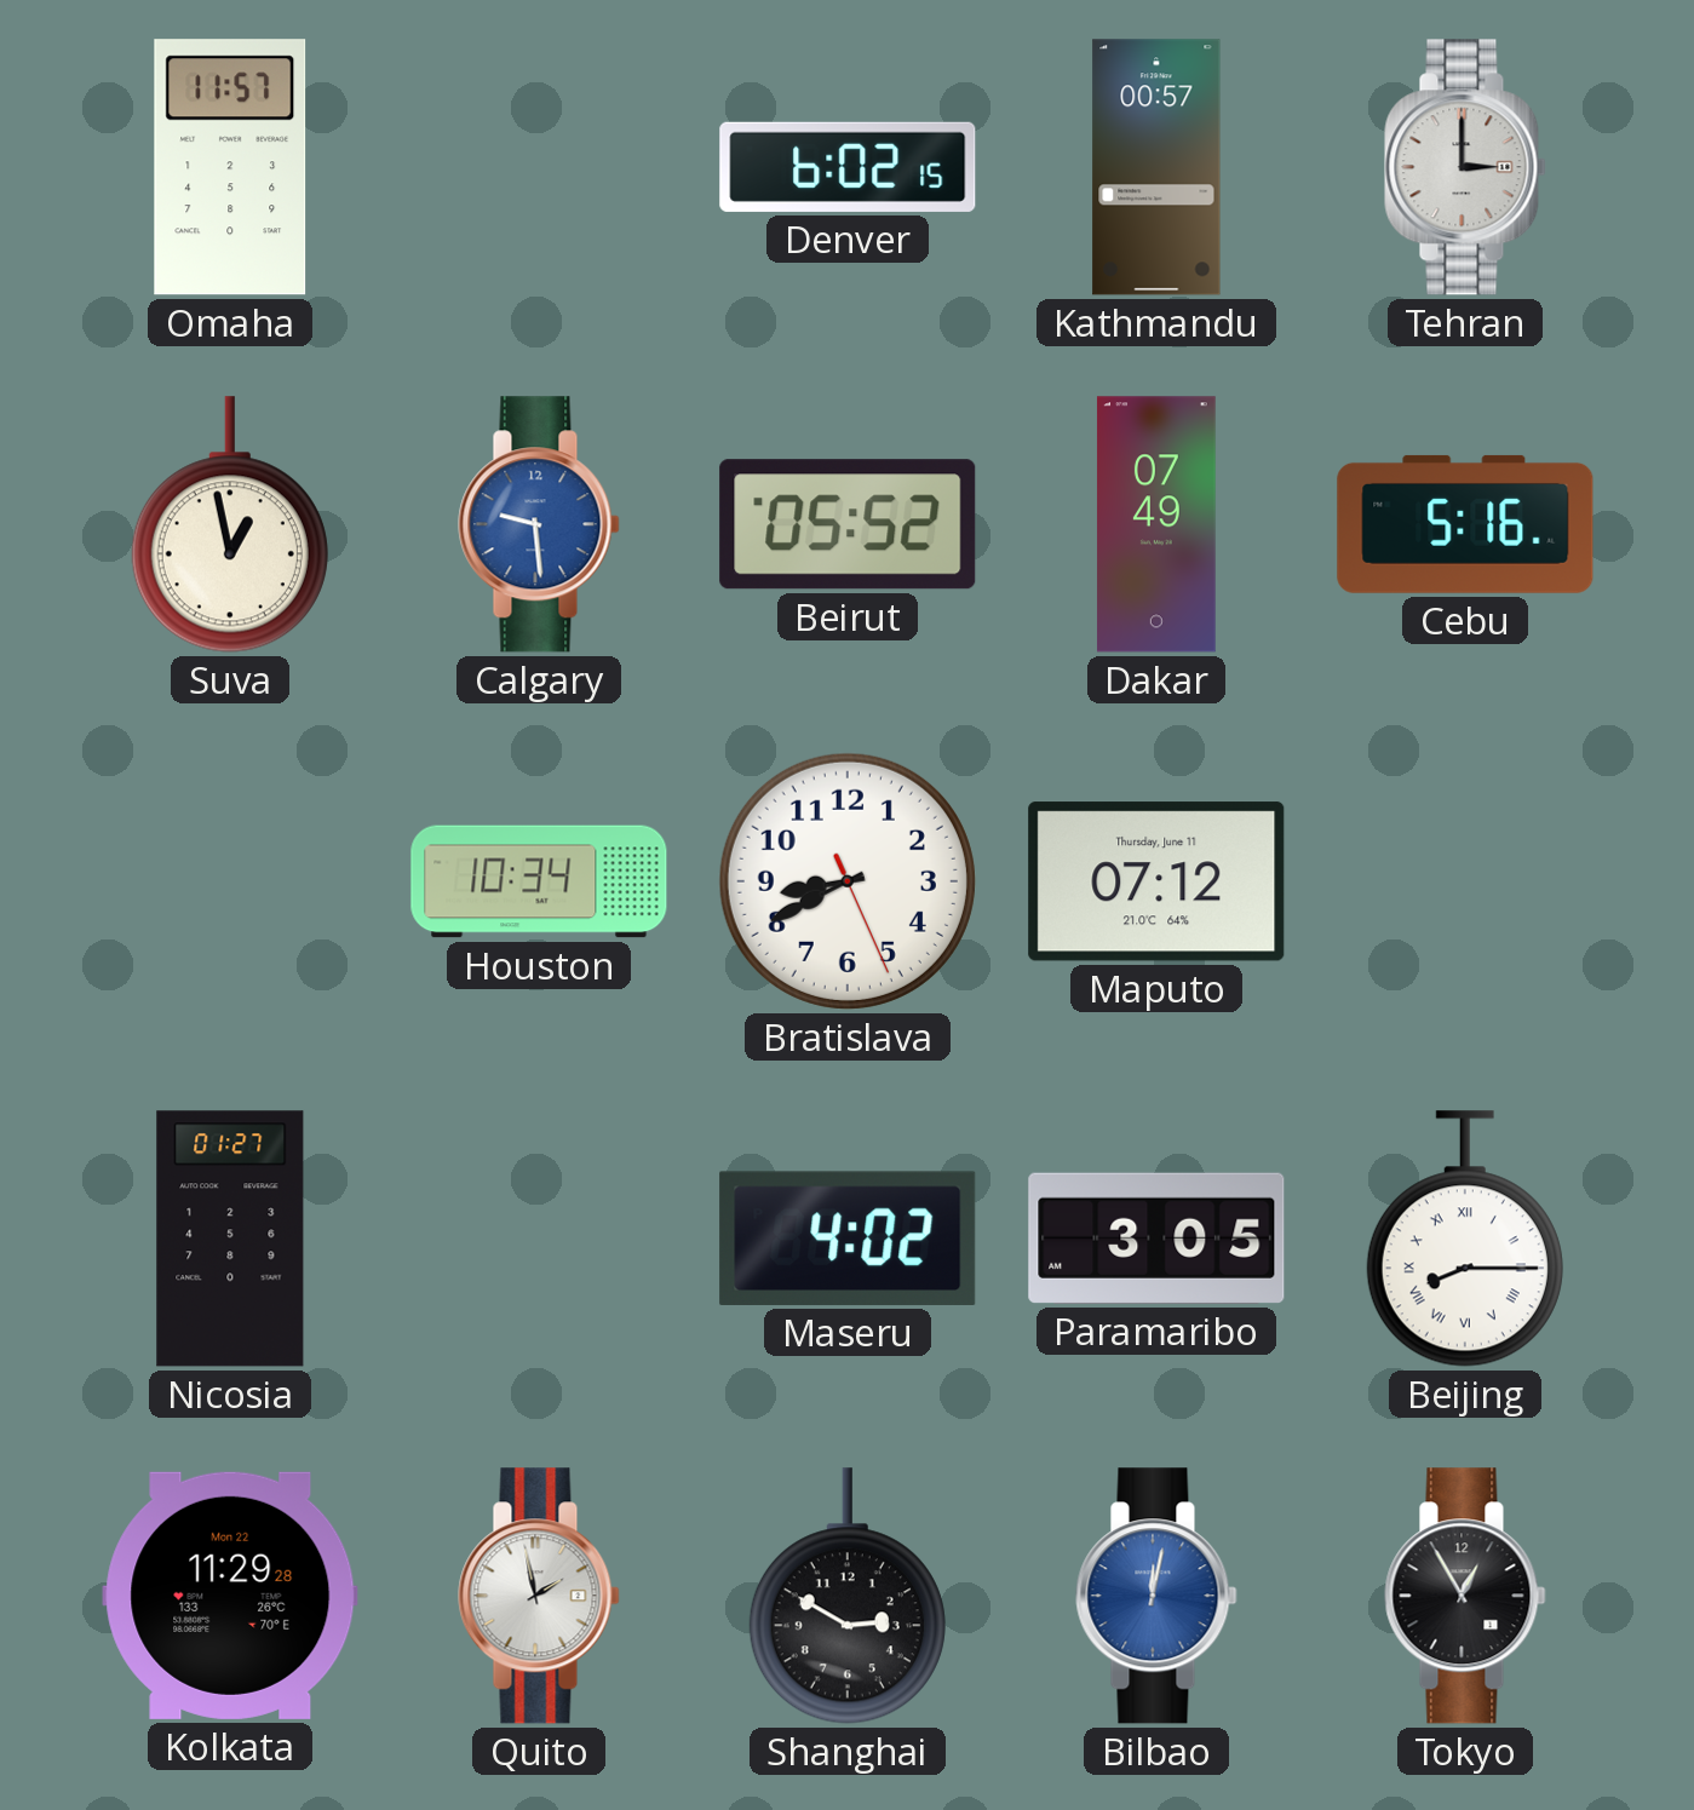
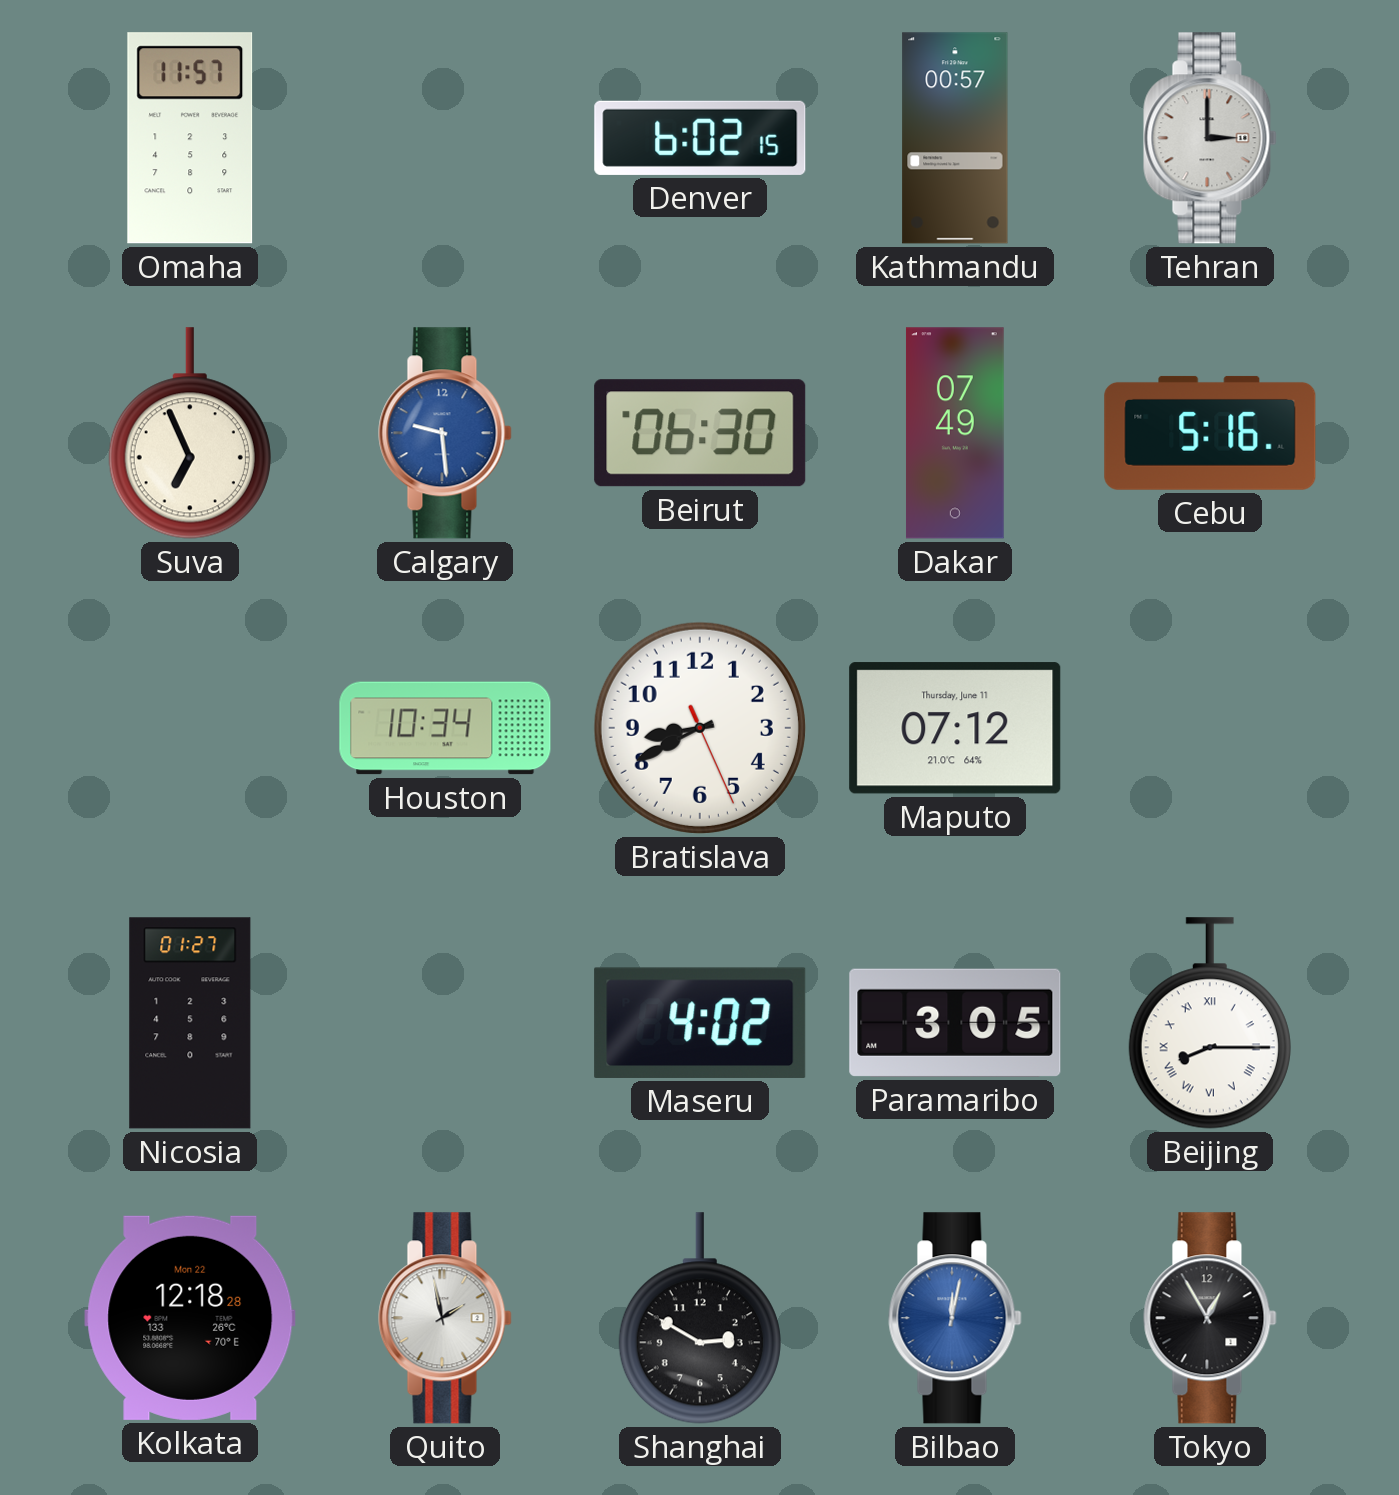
Suva: 12:58 -> 6:56 (190, 433)
Beirut: 05:52 -> 06:30 (700, 433)
Kolkata: 11:29 -> 12:18 (190, 1318)
